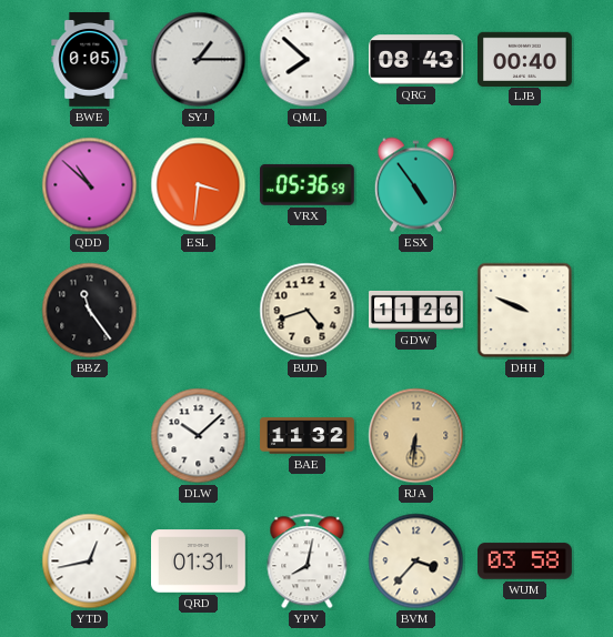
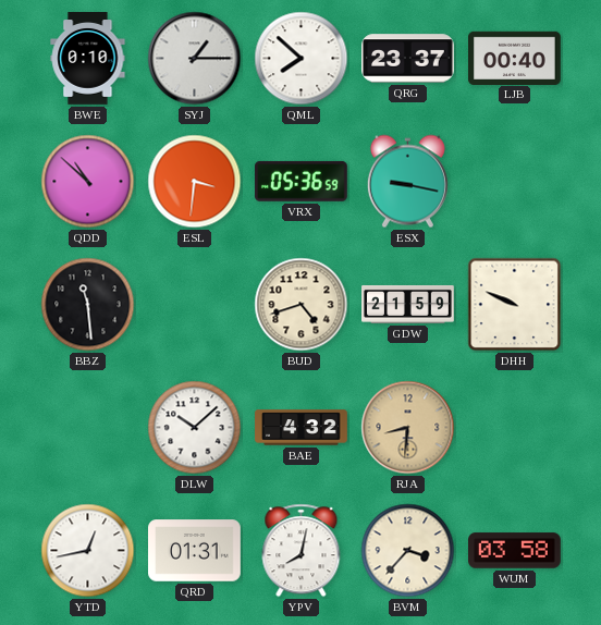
BWE: 0:05 -> 0:10 (88, 59)
QRG: 08:43 -> 23:37 (408, 59)
ESX: 4:54 -> 9:17 (407, 182)
BBZ: 11:24 -> 11:29 (88, 305)
GDW: 11:26 -> 21:59 (408, 304)
BAE: 11:32 -> 4:32 (302, 428)
RJA: 6:31 -> 8:31 (408, 428)
